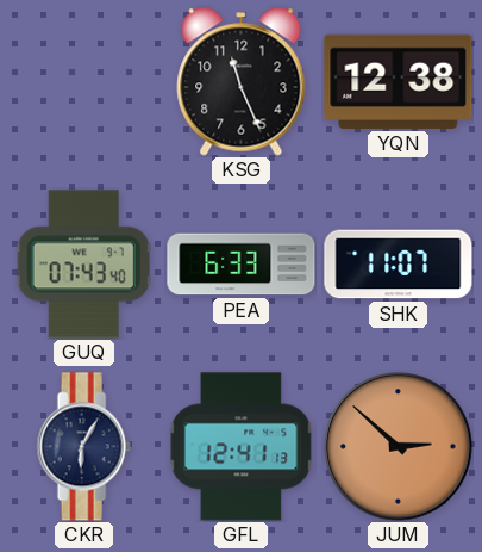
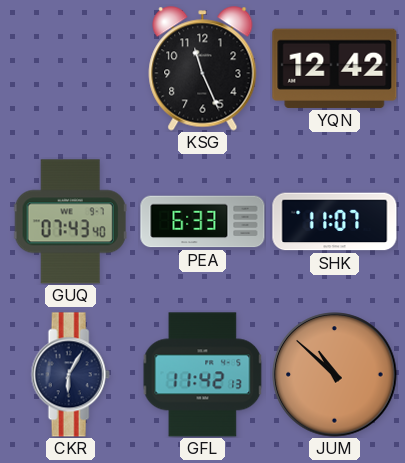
YQN: 12:38 -> 12:42 (335, 68)
GFL: 12:41 -> 11:42 (203, 375)
JUM: 2:52 -> 10:52 (335, 375)
